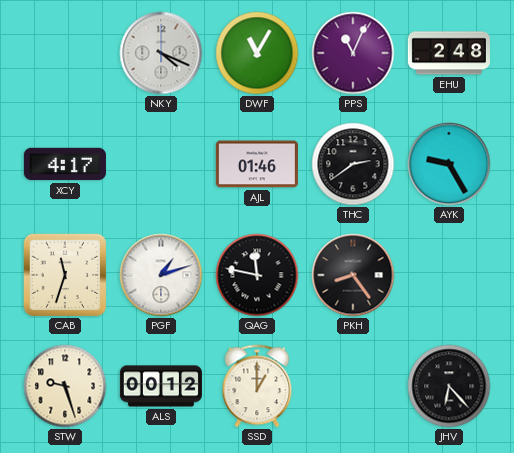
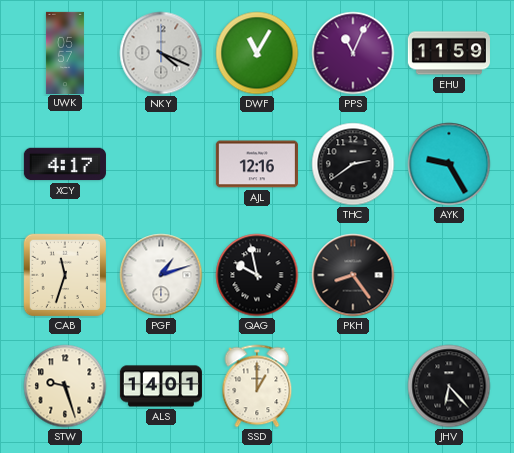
UWK: none -> 05:57 (65, 52)
EHU: 2:48 -> 11:59 (449, 53)
AJL: 01:46 -> 12:16 (257, 164)
QAG: 11:47 -> 9:58 (257, 275)
ALS: 00:12 -> 14:01 (161, 386)
